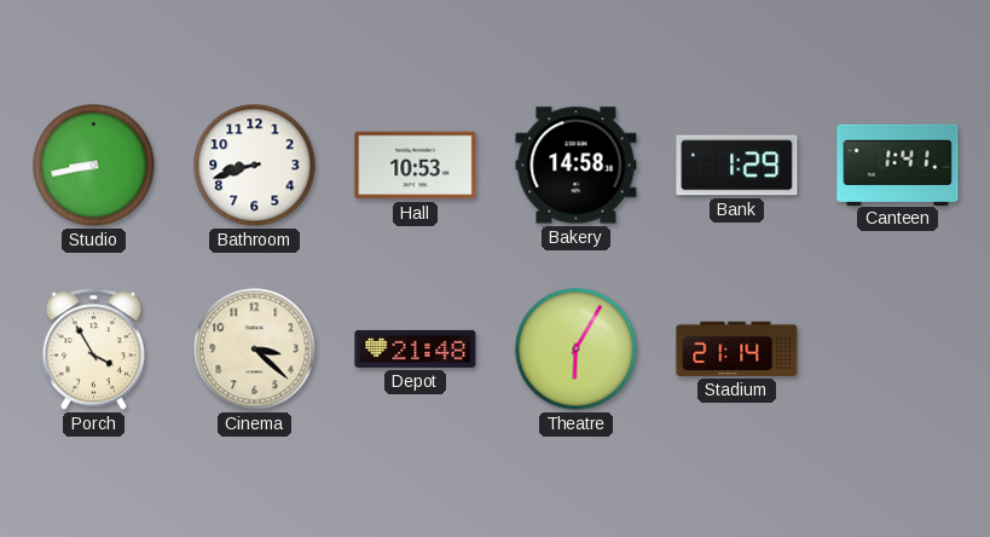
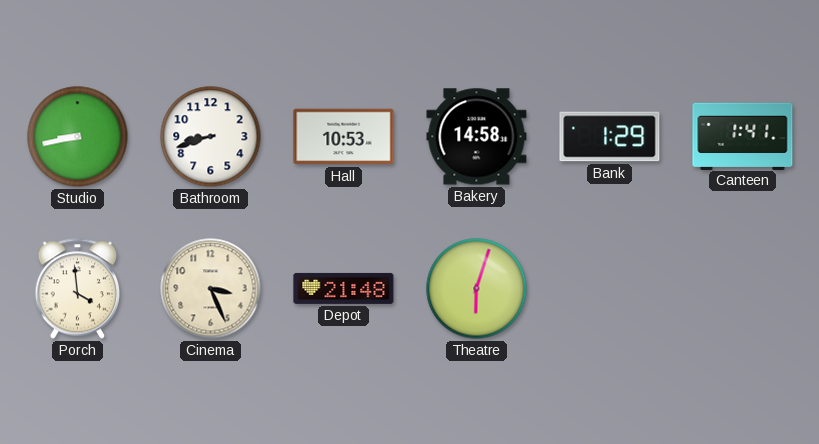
Porch: 3:55 -> 3:59 (78, 289)
Cinema: 3:22 -> 3:26 (211, 289)
Theatre: 6:05 -> 6:03 (477, 289)
Stadium: 21:14 -> none (737, 348)
